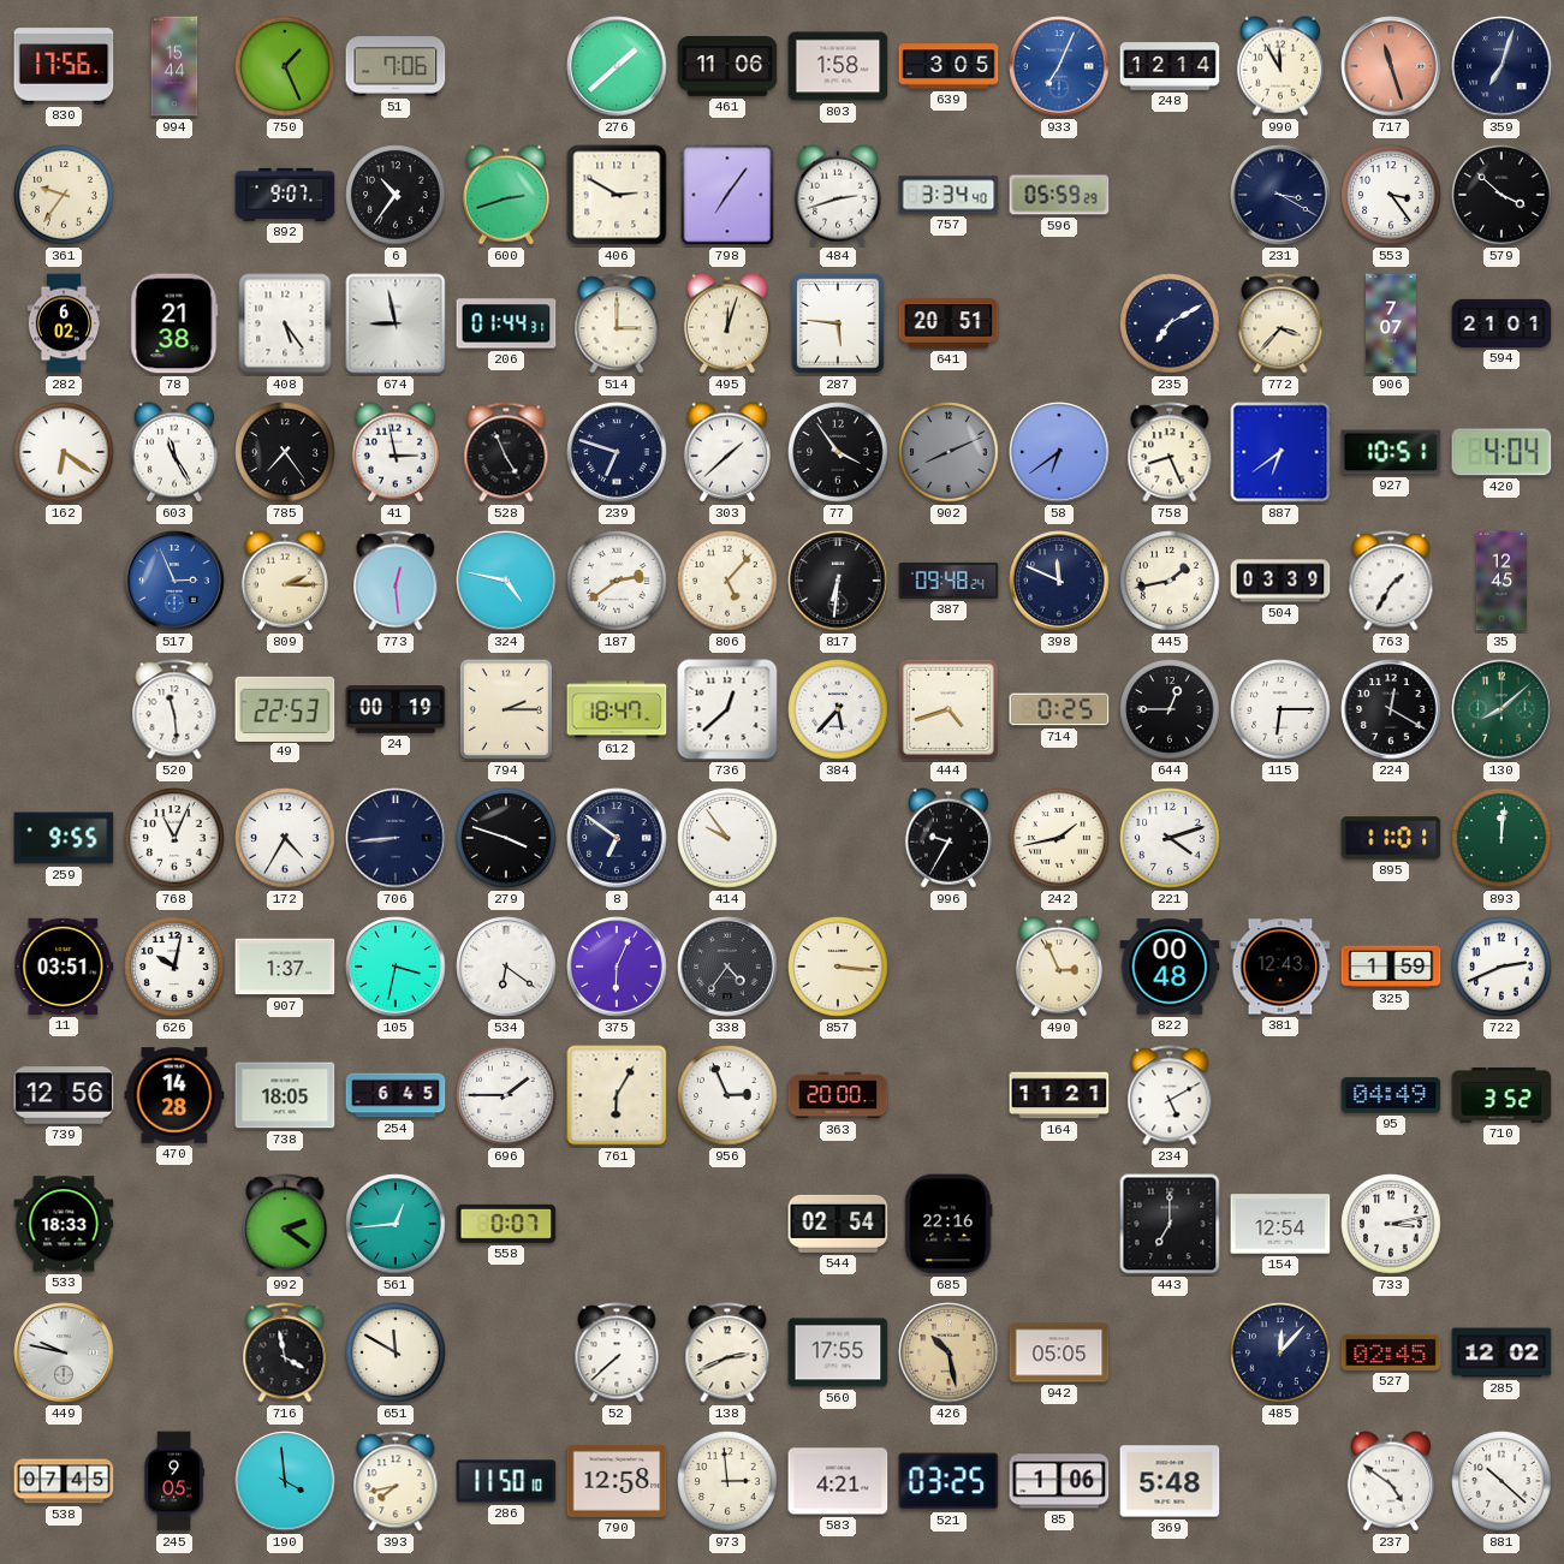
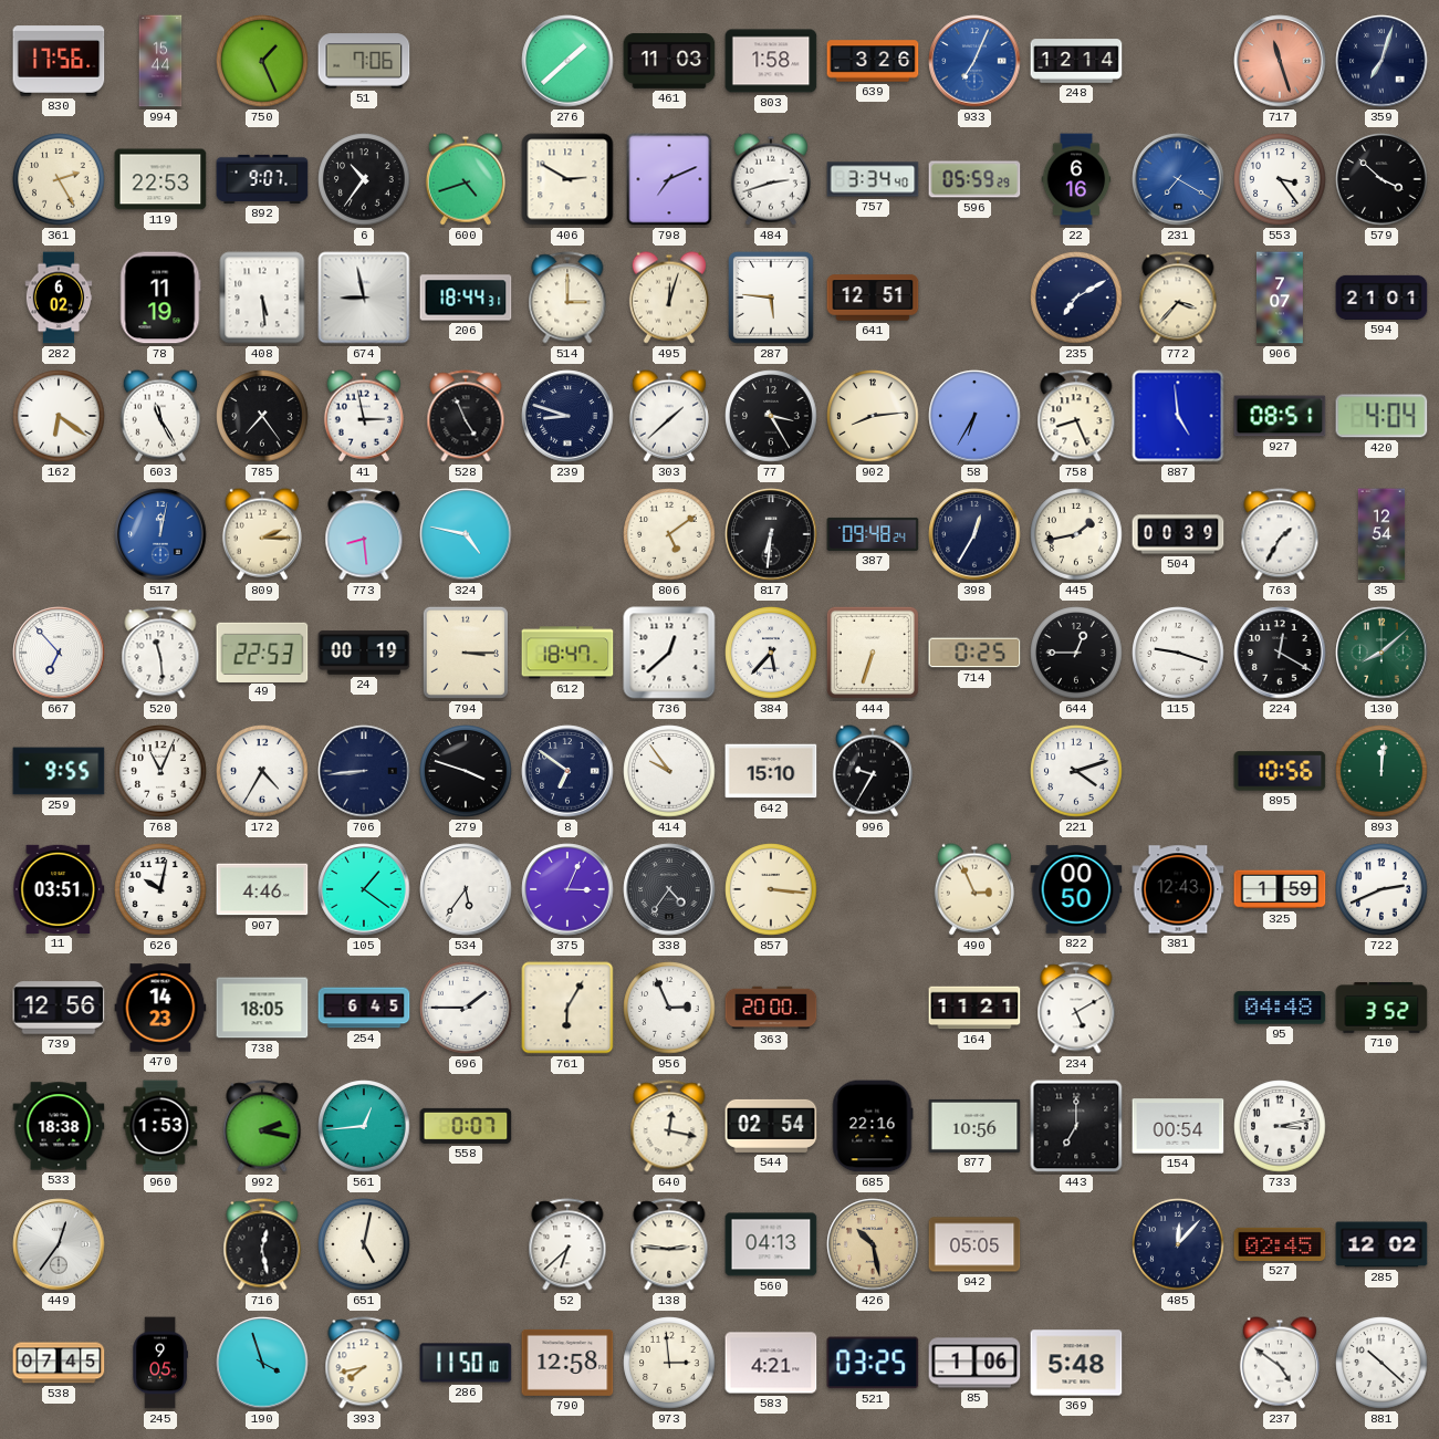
461: 11:06 -> 11:03 (669, 61)
639: 3:05 -> 3:26 (873, 61)
990: 11:55 -> none (1280, 66)
361: 9:36 -> 2:25 (59, 179)
119: none -> 22:53 (160, 179)
600: 2:42 -> 4:42 (466, 179)
798: 7:06 -> 7:11 (669, 179)
22: none -> 6:16 (1076, 179)
231: 3:20 -> 7:20 (1178, 179)
231 dial: navy -> blue (1178, 179)
78: 21:38 -> 11:19 (160, 298)
408: 5:24 -> 5:29 (262, 298)
206: 01:44 -> 18:44 (466, 298)
641: 20:51 -> 12:51 (873, 298)
239: 6:48 -> 8:48 (567, 416)
77: 3:54 -> 3:25 (771, 416)
902: 8:11 -> 8:14 (873, 416)
902 dial: grey -> cream (873, 416)
58: 6:39 -> 6:35 (974, 416)
887: 6:39 -> 4:59 (1178, 416)
927: 10:51 -> 08:51 (1280, 416)
517: 2:56 -> 12:02 (160, 534)
773: 12:29 -> 8:29 (364, 534)
187: 2:39 -> none (617, 581)
806: 5:07 -> 5:09 (669, 534)
398: 11:49 -> 12:35 (974, 534)
504: 03:39 -> 00:39 (1178, 534)
35: 12:45 -> 12:54 (1381, 534)
667: none -> 6:53 (59, 653)
794: 2:15 -> 3:15 (466, 653)
444: 4:42 -> 6:33 (873, 653)
115: 6:15 -> 9:18 (1178, 653)
642: none -> 15:10 (771, 771)
242: 1:43 -> none (1059, 838)
895: 11:01 -> 10:56 (1280, 771)
907: 1:37 -> 4:46 (262, 889)
105: 3:32 -> 1:21 (364, 889)
534: 6:21 -> 5:36 (466, 889)
375: 6:04 -> 3:04 (567, 889)
822: 00:48 -> 00:50 (1076, 889)
470: 14:28 -> 14:23 (160, 1008)
95: 04:49 -> 04:48 (1280, 1008)
533: 18:33 -> 18:38 (59, 1126)
960: none -> 1:53 (160, 1126)
992: 2:21 -> 2:17 (262, 1126)
640: none -> 12:17 (669, 1126)
877: none -> 10:56 (974, 1126)
154: 12:54 -> 00:54 (1178, 1126)
449: 9:47 -> 12:36 (59, 1244)
716: 3:58 -> 12:28 (262, 1244)
651: 11:50 -> 5:02 (364, 1244)
52: 7:38 -> 6:38 (567, 1244)
138: 2:41 -> 2:46 (669, 1244)
560: 17:55 -> 04:13 (771, 1244)
190: 3:59 -> 3:57 (262, 1363)
